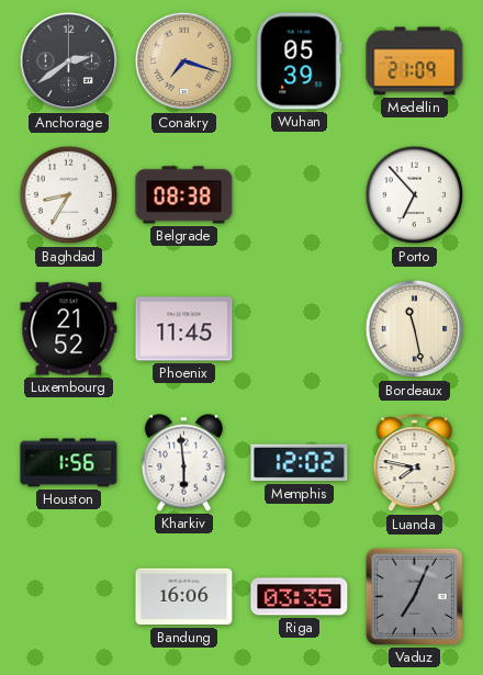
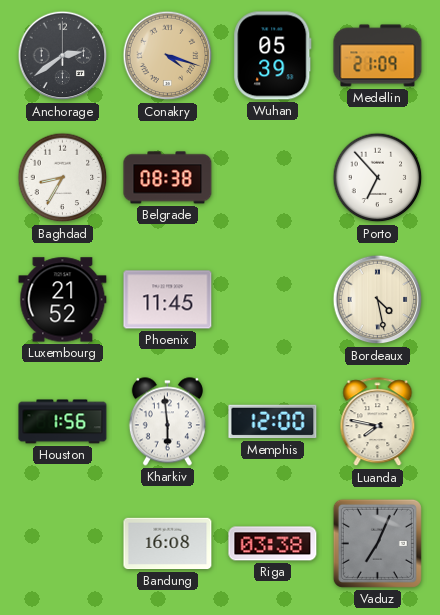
Conakry: 7:18 -> 4:18 (168, 56)
Bordeaux: 11:28 -> 4:28 (378, 300)
Memphis: 12:02 -> 12:00 (273, 422)
Bandung: 16:06 -> 16:08 (168, 544)
Riga: 03:35 -> 03:38 (273, 544)
